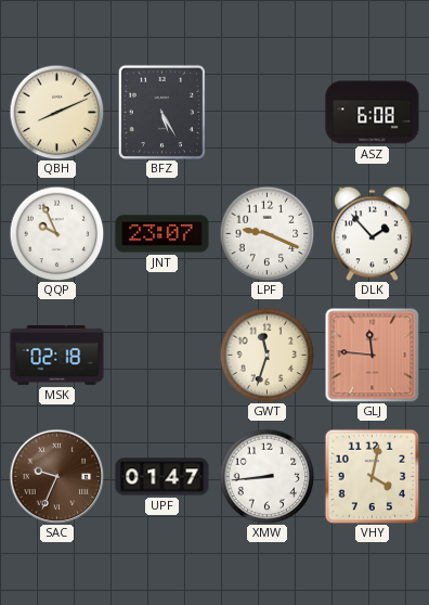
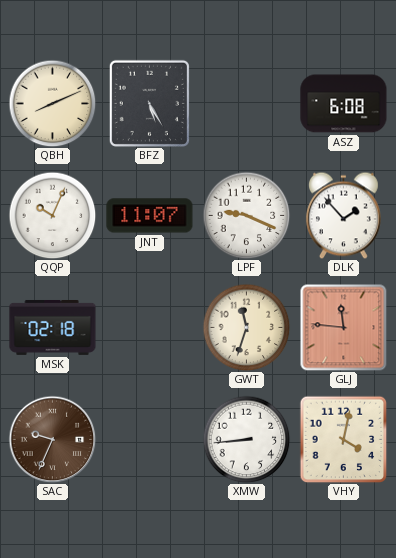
QQP: 9:56 -> 10:04 (52, 215)
JNT: 23:07 -> 11:07 (150, 216)
UPF: 01:47 -> none (162, 477)
